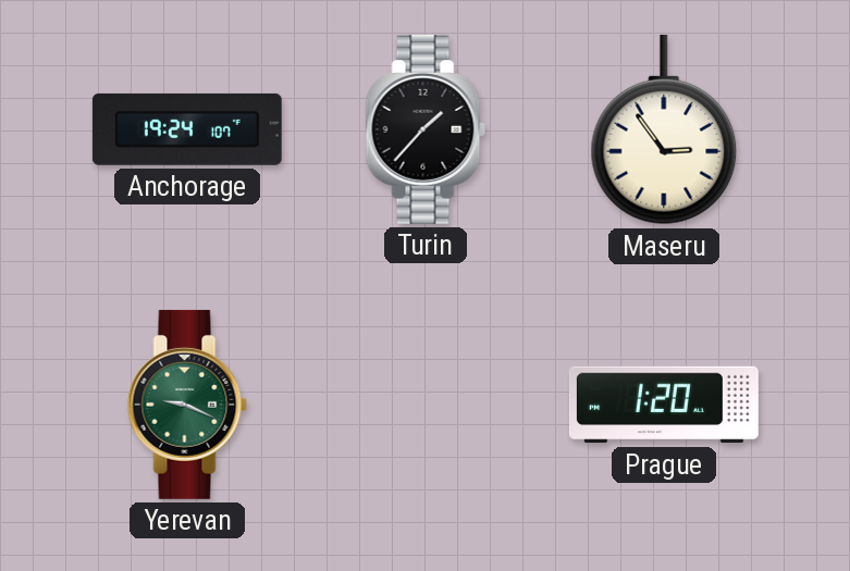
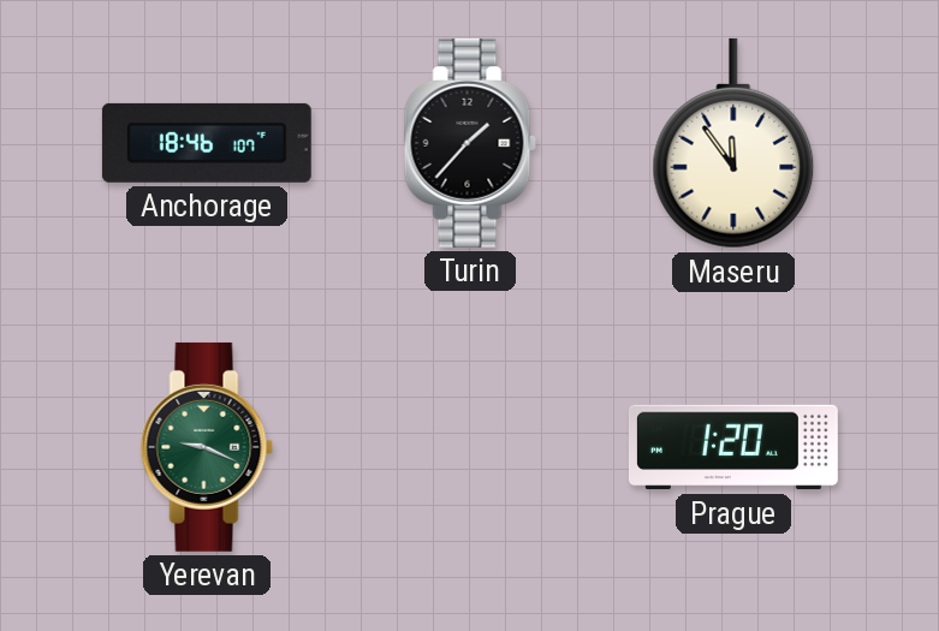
Anchorage: 19:24 -> 18:46 (207, 143)
Maseru: 2:54 -> 11:54 (733, 143)
